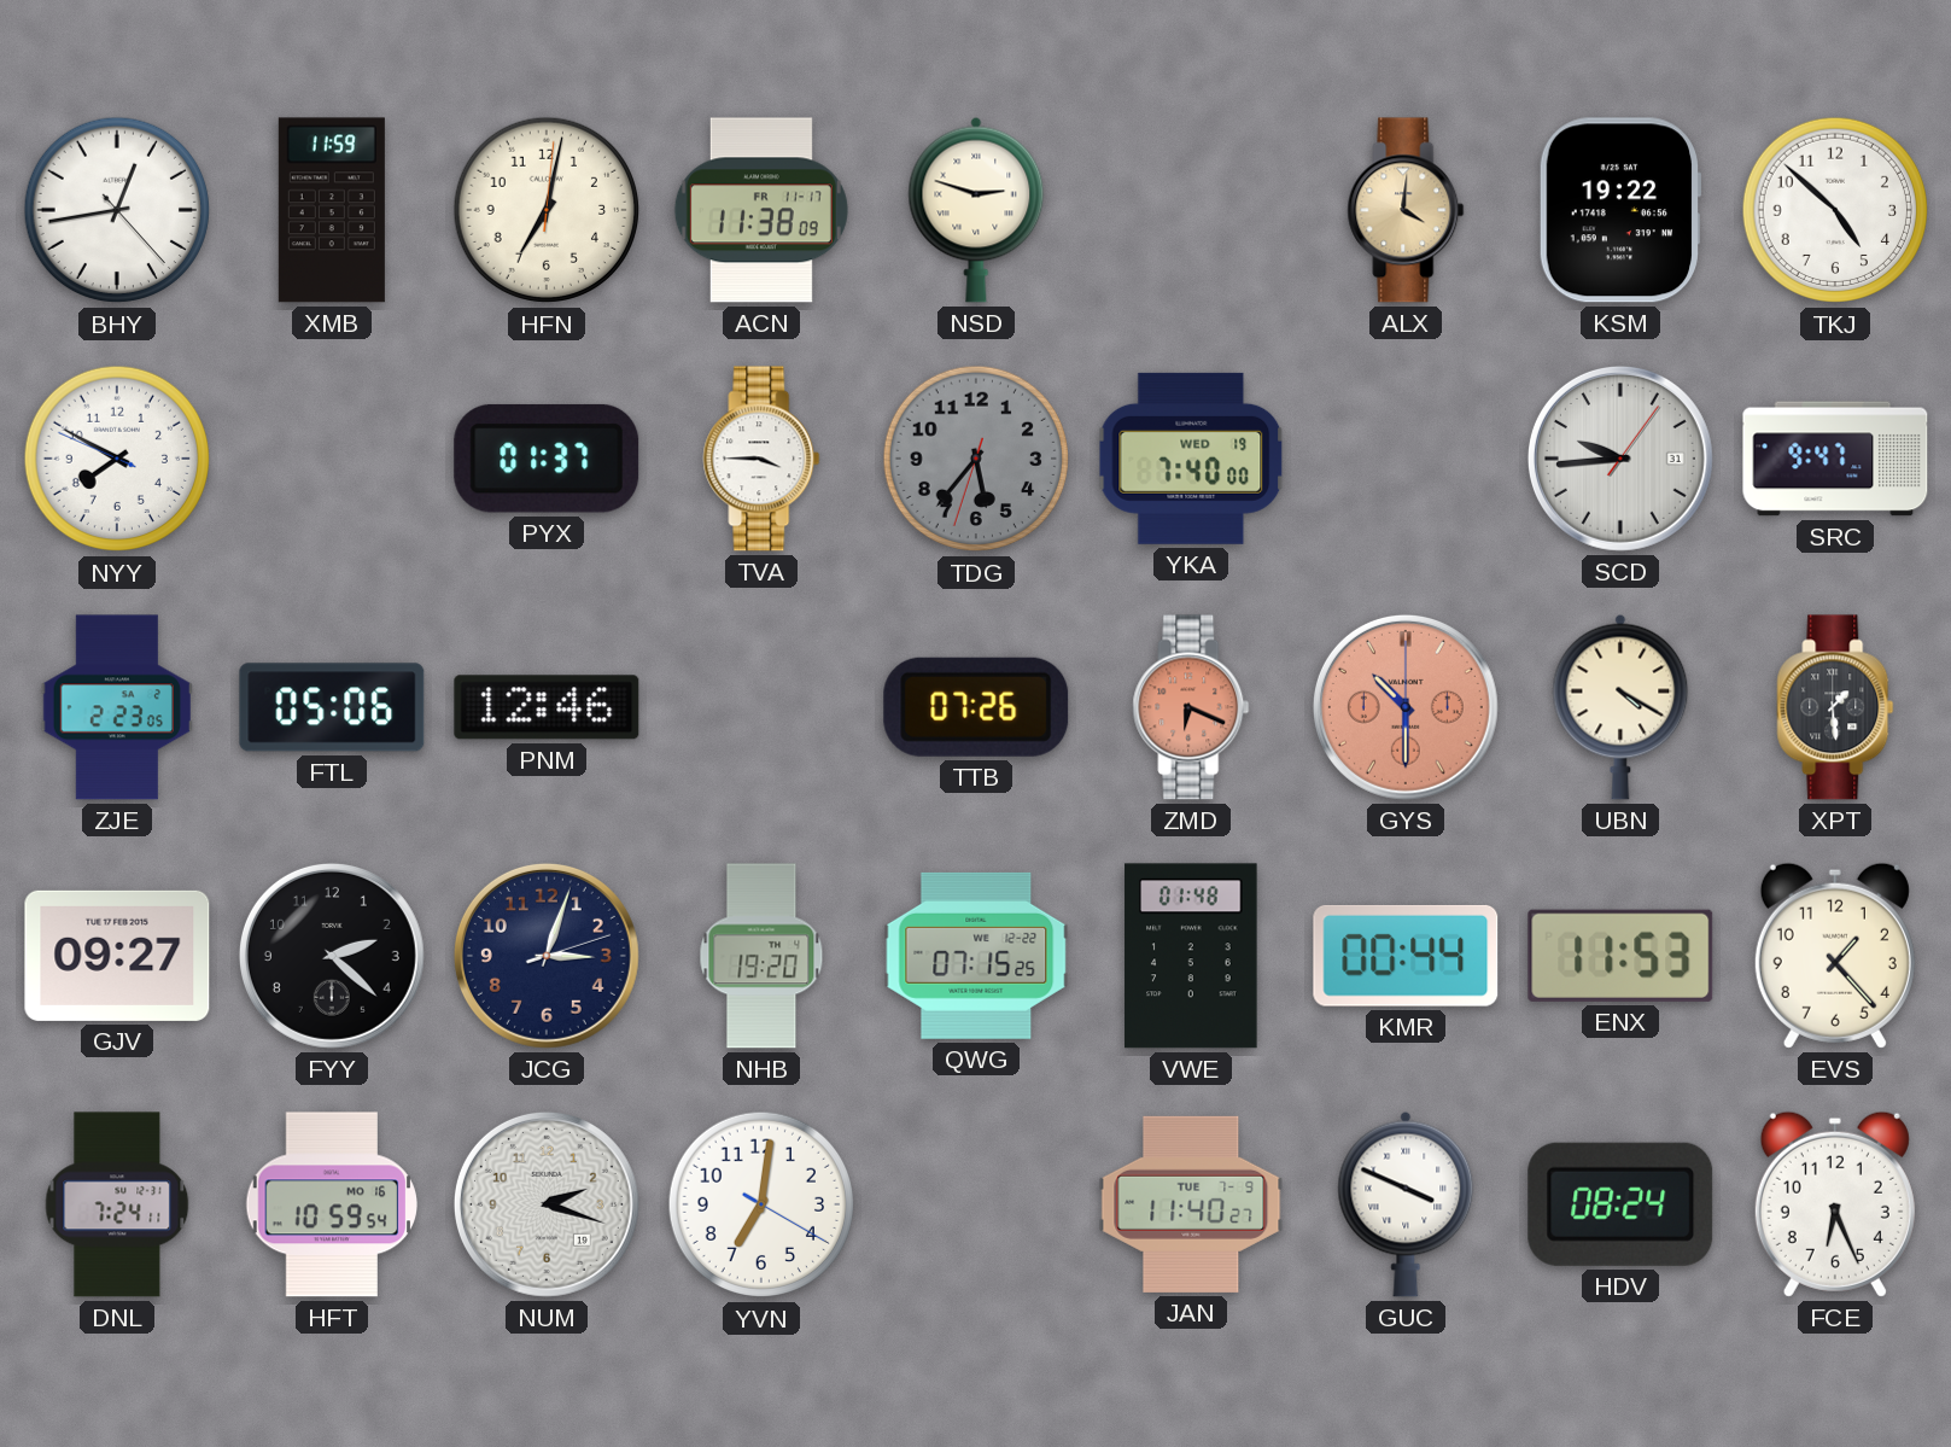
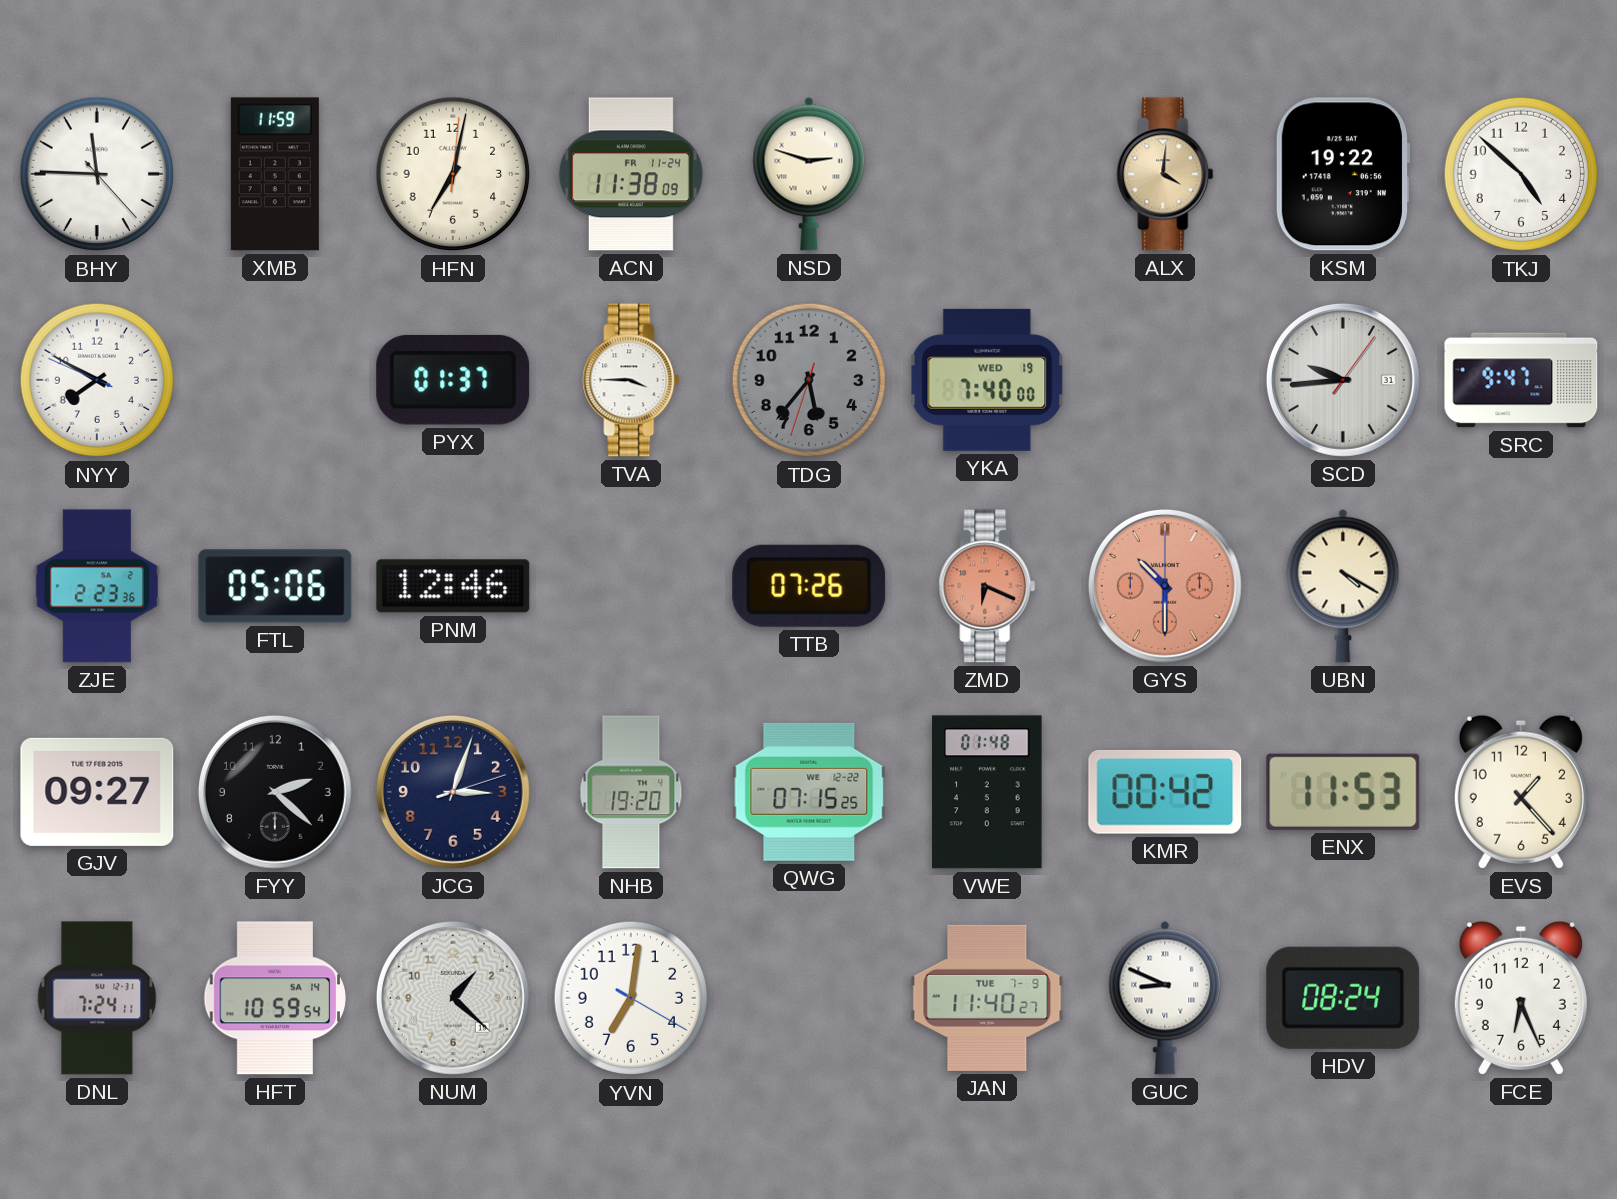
BHY: 12:43 -> 11:45 (97, 174)
ACN date: FR 11-17 -> FR 11-24 (631, 174)
ZJE: 2:23:05 -> 2:23:36 (97, 586)
XPT: 1:29 -> none (1835, 707)
KMR: 00:44 -> 00:42 (1165, 792)
HFT date: MO 16 -> SA 14 (275, 998)
NUM: 2:18 -> 1:22 (453, 998)
GUC: 3:49 -> 8:49 (1165, 998)
